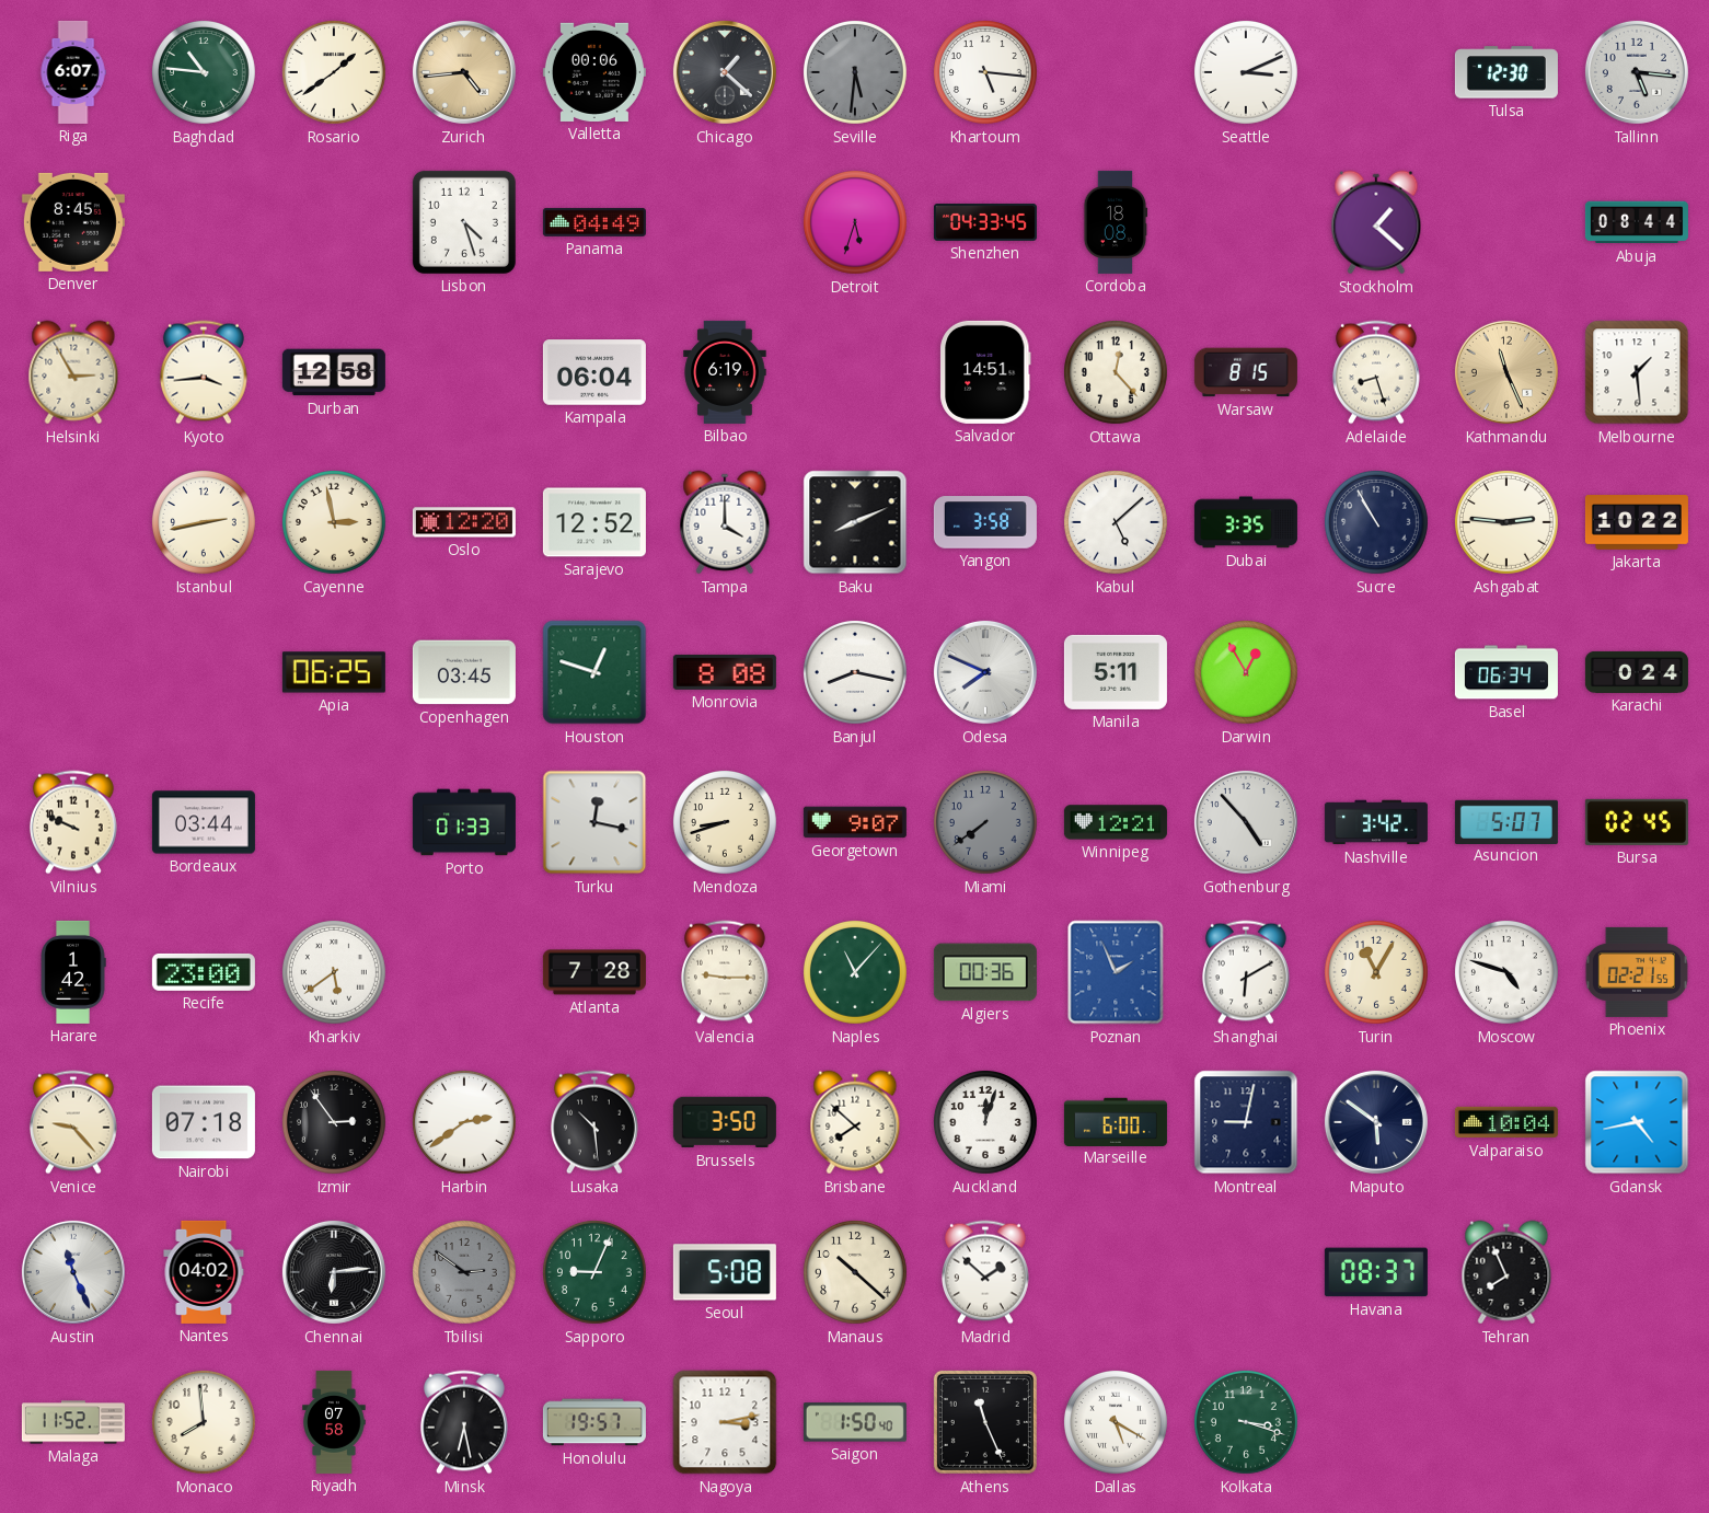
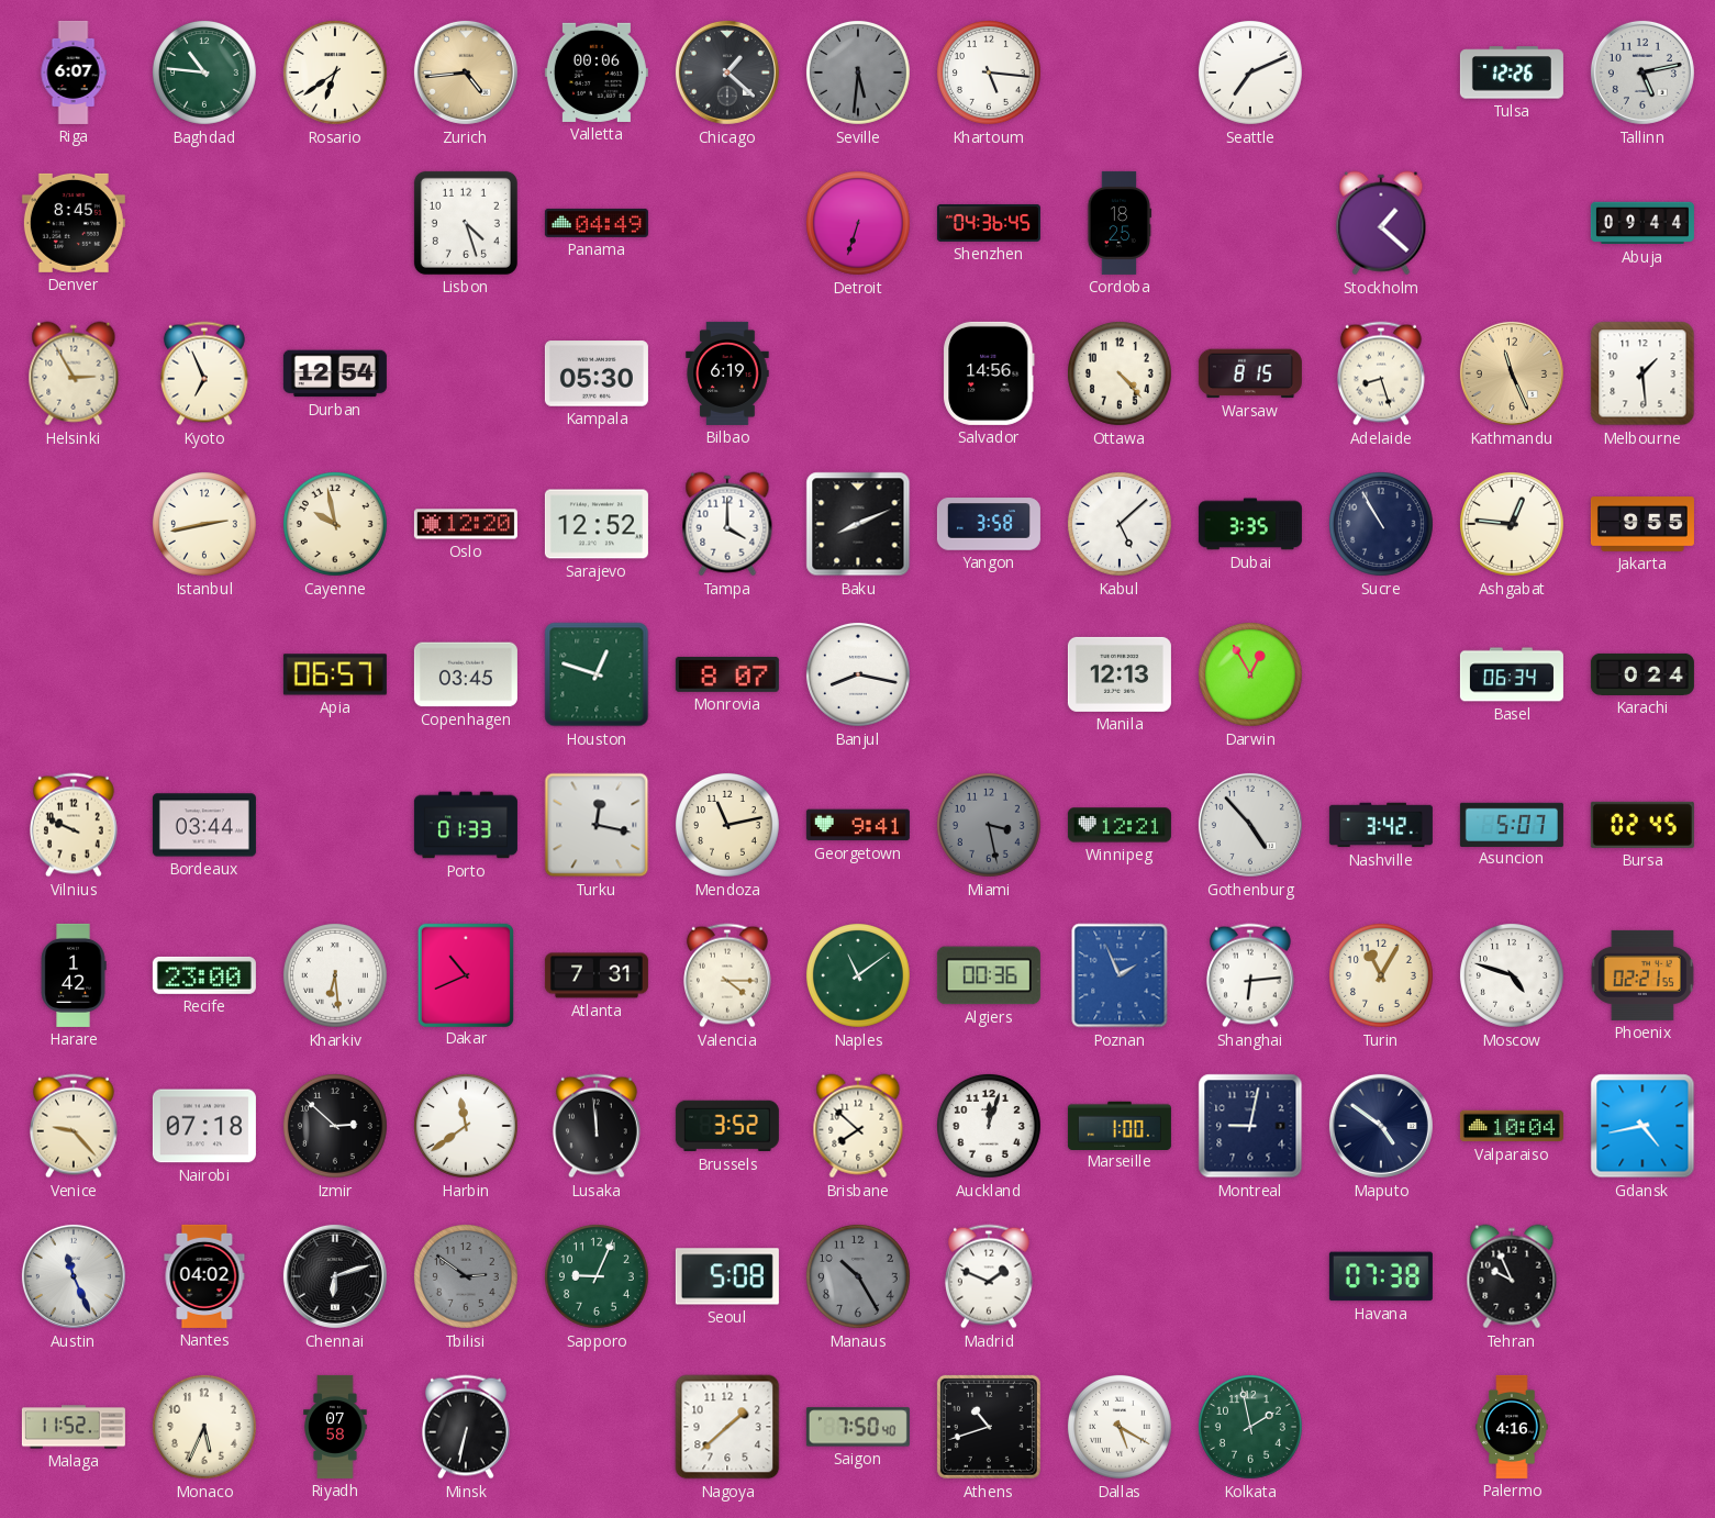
Rosario: 1:39 -> 6:39 (335, 72)
Seattle: 3:11 -> 7:11 (1250, 72)
Tulsa: 12:30 -> 12:26 (1512, 72)
Tallinn: 5:16 -> 5:13 (1642, 72)
Detroit: 5:33 -> 6:33 (858, 223)
Shenzhen: 04:33 -> 04:36 (989, 223)
Cordoba: 18:08 -> 18:25 (1120, 223)
Abuja: 08:44 -> 09:44 (1642, 223)
Kyoto: 3:44 -> 6:56 (204, 373)
Durban: 12:58 -> 12:54 (335, 373)
Kampala: 06:04 -> 05:30 (597, 373)
Salvador: 14:51 -> 14:56 (989, 373)
Ottawa: 12:23 -> 4:23 (1120, 373)
Cayenne: 2:58 -> 9:58 (335, 524)
Ashgabat: 2:46 -> 12:46 (1512, 524)
Jakarta: 10:22 -> 9:55 (1642, 524)
Apia: 06:25 -> 06:57 (335, 674)
Monrovia: 8:08 -> 8:07 (727, 674)
Odesa: 7:49 -> none (985, 672)
Manila: 5:11 -> 12:13 (1120, 674)
Mendoza: 8:42 -> 11:13 (727, 825)
Georgetown: 9:07 -> 9:41 (858, 825)
Miami: 7:39 -> 3:28 (989, 825)
Kharkiv: 5:39 -> 6:29 (335, 975)
Dakar: none -> 10:41 (466, 974)
Atlanta: 7:28 -> 7:31 (597, 975)
Valencia: 9:15 -> 4:15 (727, 975)
Naples: 11:07 -> 11:09 (858, 975)
Shanghai: 6:10 -> 6:14 (1250, 975)
Izmir: 2:54 -> 2:52 (335, 1126)
Harbin: 2:39 -> 11:39 (466, 1126)
Lusaka: 10:29 -> 11:59 (597, 1126)
Brussels: 3:50 -> 3:52 (727, 1126)
Marseille: 6:00 -> 1:00 (1120, 1125)
Maputo: 5:51 -> 4:51 (1381, 1126)
Chennai: 6:14 -> 6:12 (335, 1276)
Manaus: 10:22 -> 10:25 (858, 1276)
Manaus dial: cream -> grey (858, 1276)
Madrid: 1:52 -> 1:49 (989, 1276)
Havana: 08:37 -> 07:38 (1381, 1276)
Tehran: 7:56 -> 9:56 (1512, 1276)
Monaco: 7:59 -> 5:34 (204, 1427)
Minsk: 6:28 -> 6:32 (466, 1427)
Honolulu: 19:57 -> none (594, 1422)
Nagoya: 3:13 -> 1:38 (727, 1427)
Saigon: 1:50 -> 7:50 (858, 1427)
Athens: 11:26 -> 10:42 (989, 1427)
Kolkata: 3:18 -> 1:58 (1250, 1427)
Palermo: none -> 4:16 (1512, 1427)
